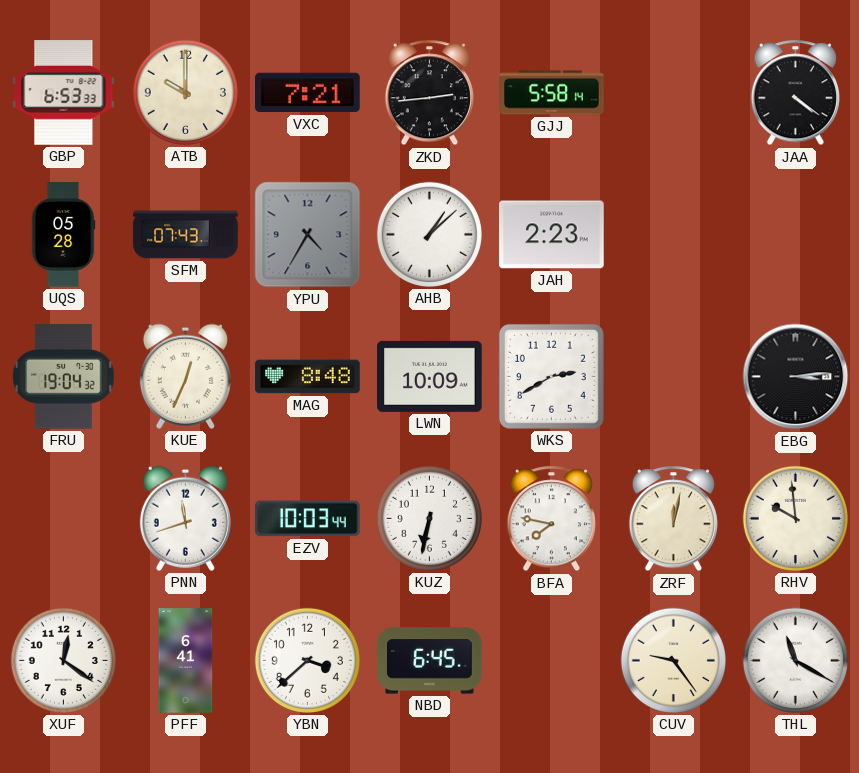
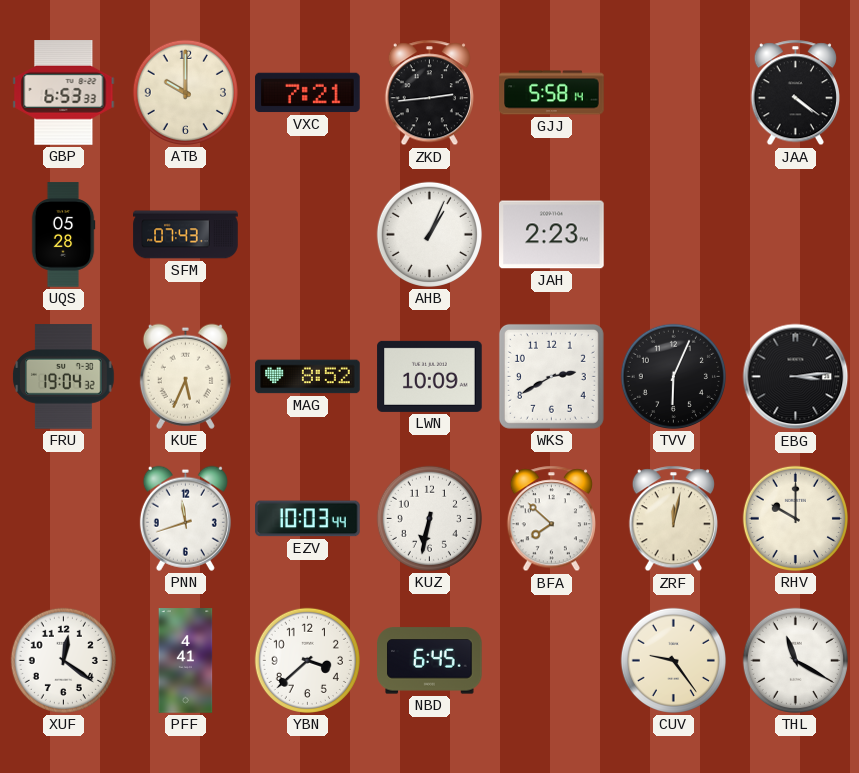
YPU: 4:35 -> none (308, 235)
AHB: 1:08 -> 1:04 (429, 234)
KUE: 12:34 -> 5:34 (185, 376)
MAG: 8:48 -> 8:52 (308, 377)
TVV: none -> 6:04 (673, 376)
BFA: 7:47 -> 7:52 (551, 519)
RHV: 9:59 -> 10:00 (795, 518)
PFF: 6:41 -> 4:41 (186, 661)
